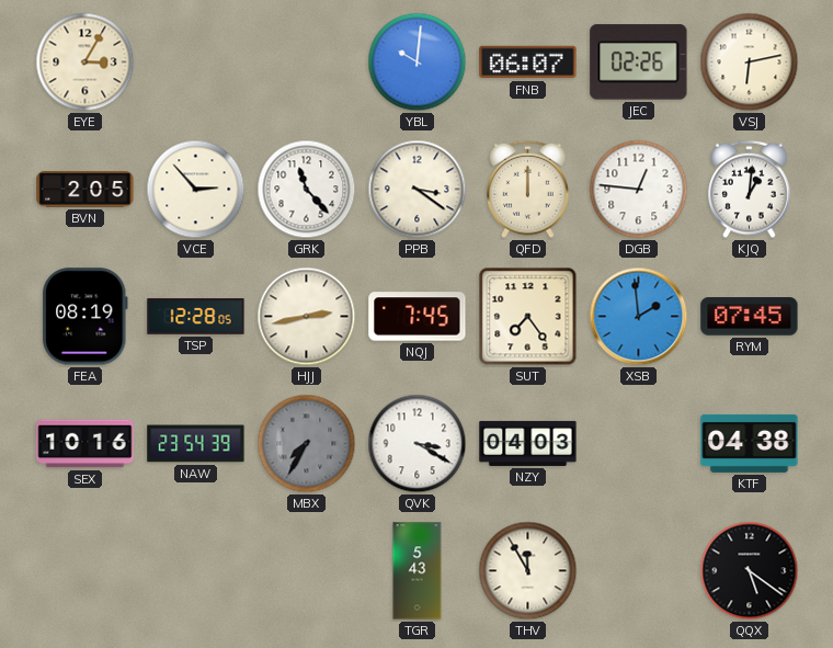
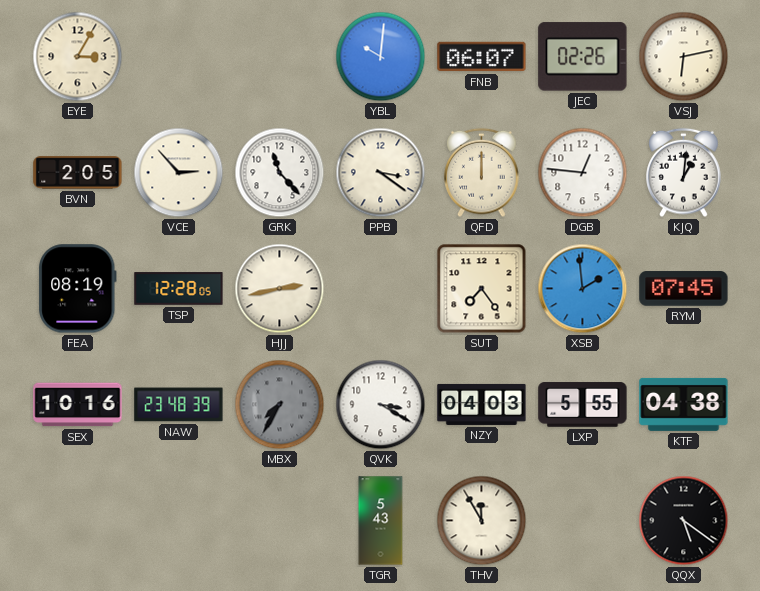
NQJ: 7:45 -> none (418, 317)
NAW: 23:54 -> 23:48 (179, 405)
LXP: none -> 5:55 (583, 405)
